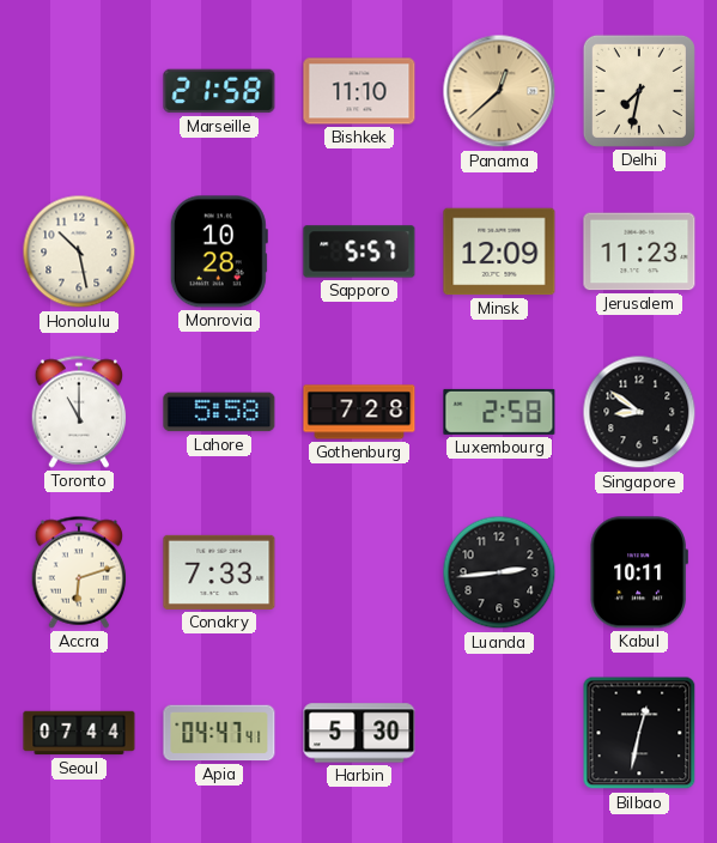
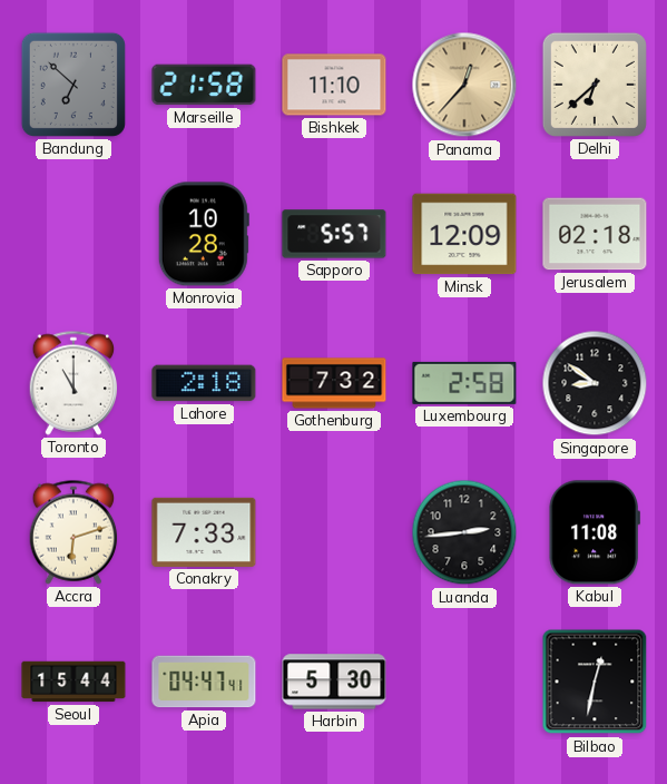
Bandung: none -> 6:52 (73, 85)
Panama: 12:38 -> 12:37 (464, 85)
Delhi: 7:32 -> 6:38 (595, 85)
Honolulu: 10:28 -> none (79, 251)
Jerusalem: 11:23 -> 02:18 (595, 234)
Lahore: 5:58 -> 2:18 (204, 383)
Gothenburg: 7:28 -> 7:32 (334, 383)
Kabul: 10:11 -> 11:08 (595, 532)
Seoul: 07:44 -> 15:44 (73, 682)
